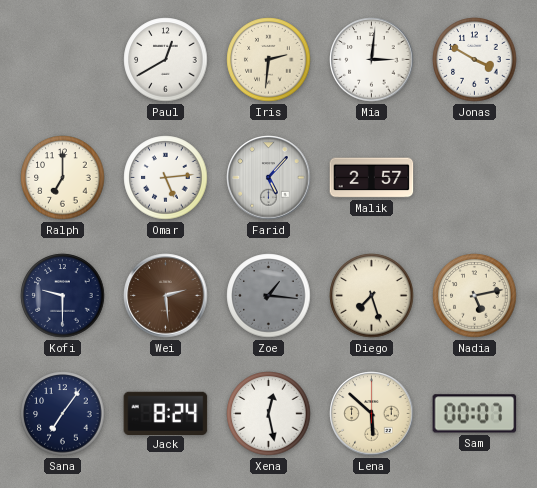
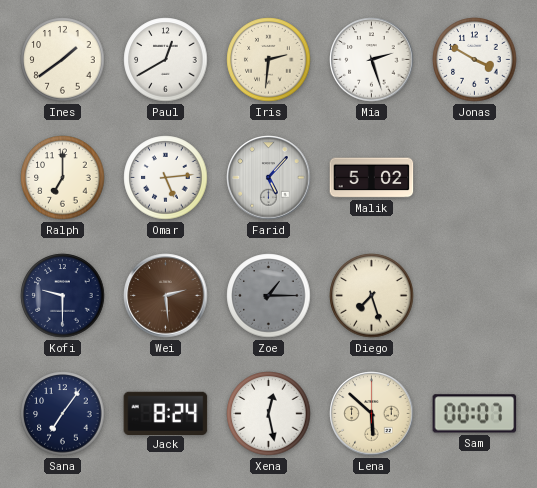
Ines: none -> 1:39 (63, 60)
Mia: 3:01 -> 2:27 (372, 60)
Malik: 2:57 -> 5:02 (372, 178)
Zoe: 1:16 -> 1:15 (269, 296)
Nadia: 5:13 -> none (475, 296)
